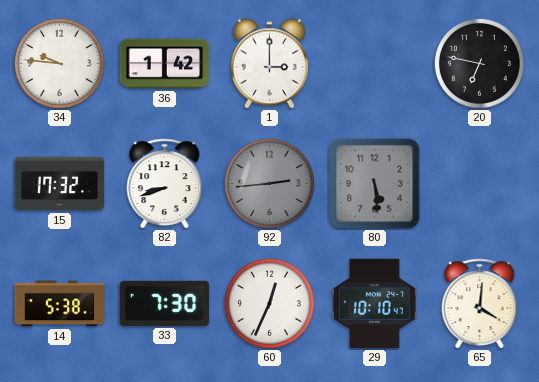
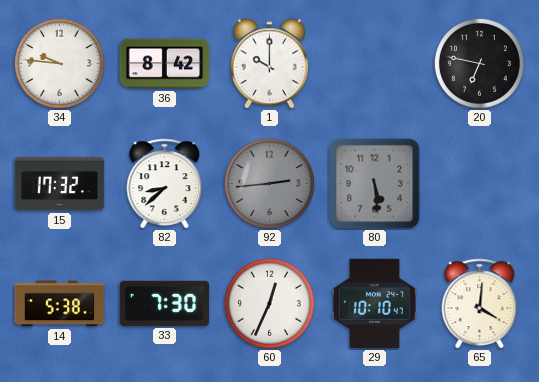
36: 1:42 -> 8:42 (165, 64)
1: 3:00 -> 10:00 (269, 64)
82: 8:42 -> 8:38 (165, 184)
